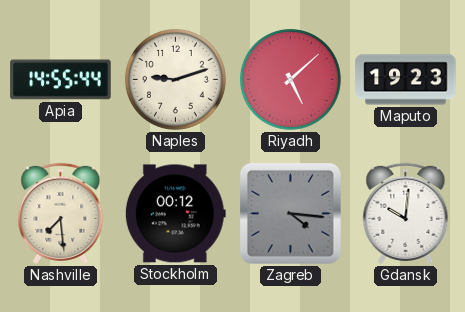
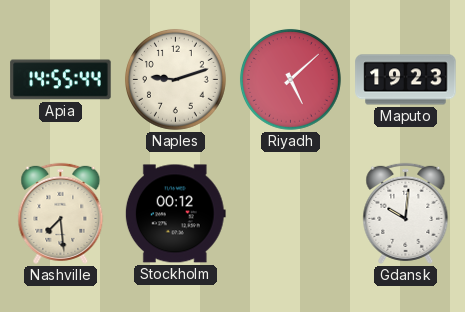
Zagreb: 4:16 -> none (291, 214)
